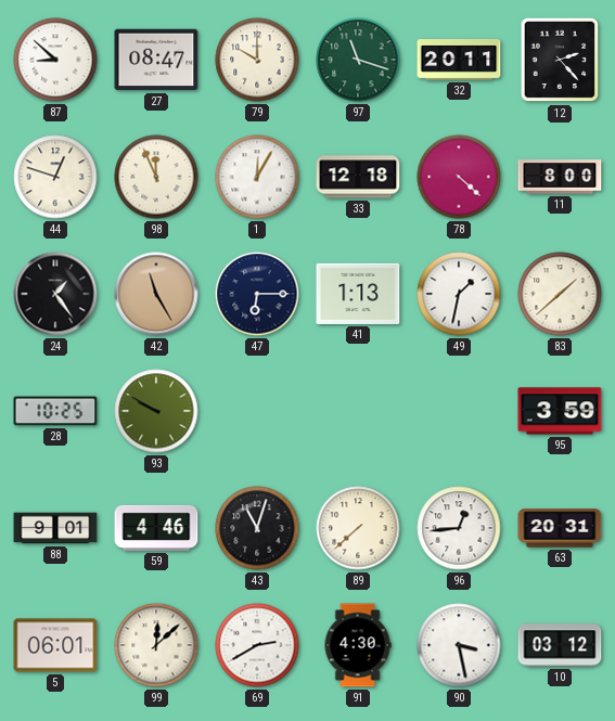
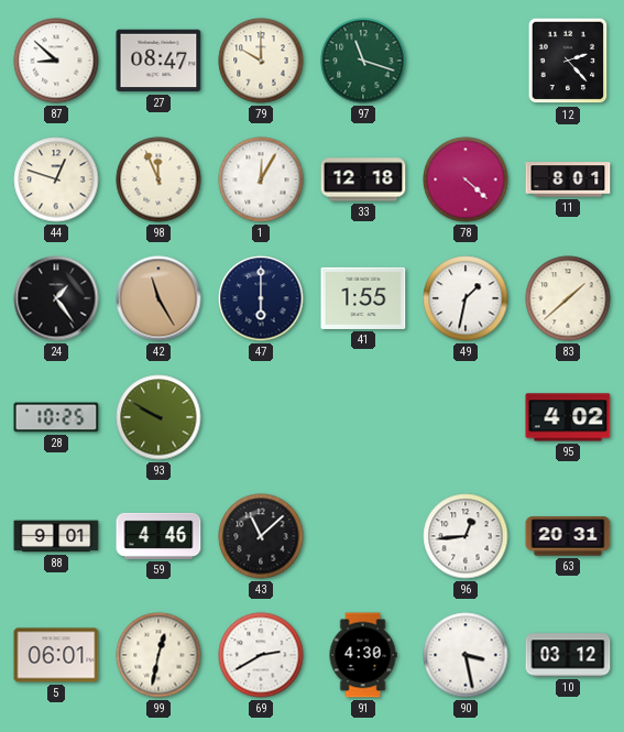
32: 20:11 -> none (459, 61)
11: 8:00 -> 8:01 (568, 179)
47: 6:15 -> 6:00 (261, 298)
41: 1:13 -> 1:55 (363, 298)
95: 3:59 -> 4:02 (568, 417)
43: 11:03 -> 11:08 (261, 536)
89: 7:38 -> none (358, 528)
99: 12:08 -> 12:32 (158, 655)
